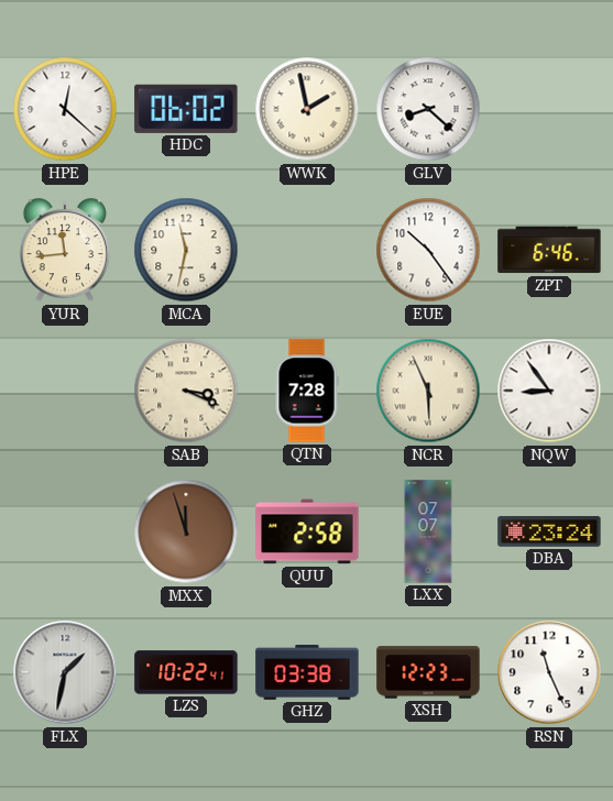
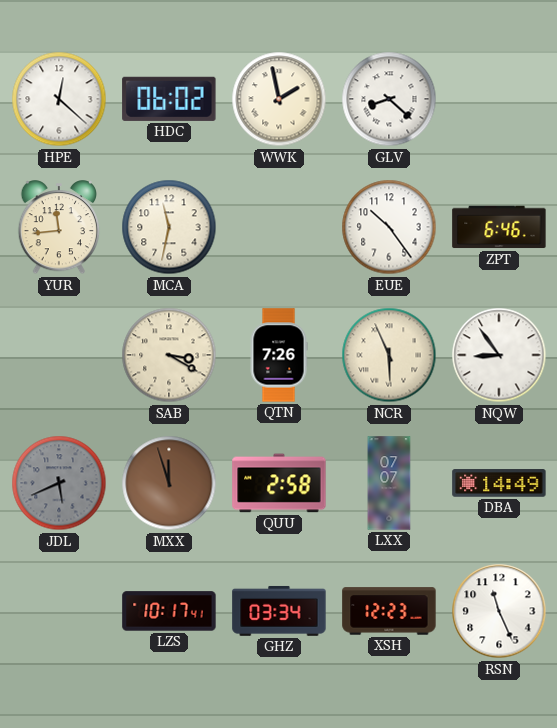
SAB: 3:19 -> 3:20 (169, 355)
QTN: 7:28 -> 7:26 (279, 355)
JDL: none -> 5:41 (59, 483)
DBA: 23:24 -> 14:49 (499, 483)
FLX: 1:32 -> none (65, 672)
LZS: 10:22 -> 10:17 (169, 611)
GHZ: 03:38 -> 03:34 (279, 611)
